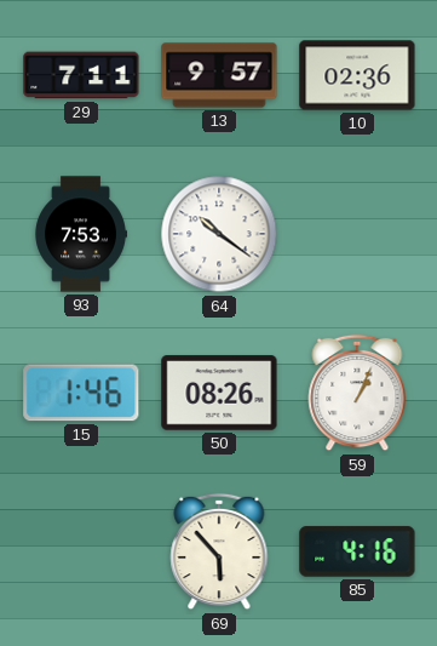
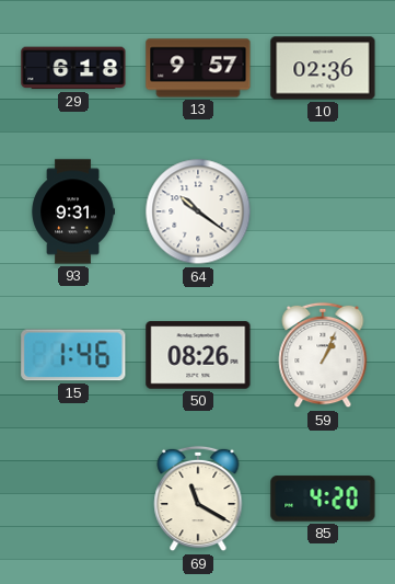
29: 7:11 -> 6:18 (73, 68)
93: 7:53 -> 9:31 (72, 211)
69: 5:53 -> 11:20 (198, 499)
85: 4:16 -> 4:20 (323, 499)
